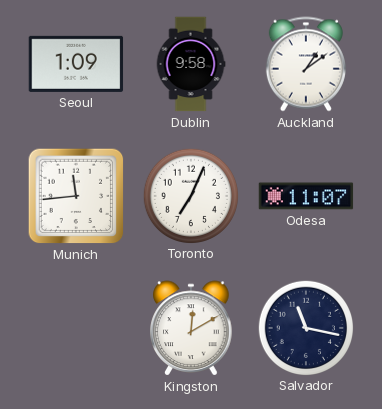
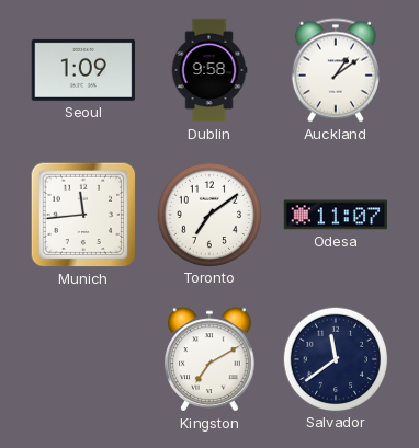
Toronto: 7:04 -> 7:09 (208, 214)
Kingston: 12:10 -> 7:10 (209, 359)
Salvador: 11:17 -> 11:39 (335, 358)
